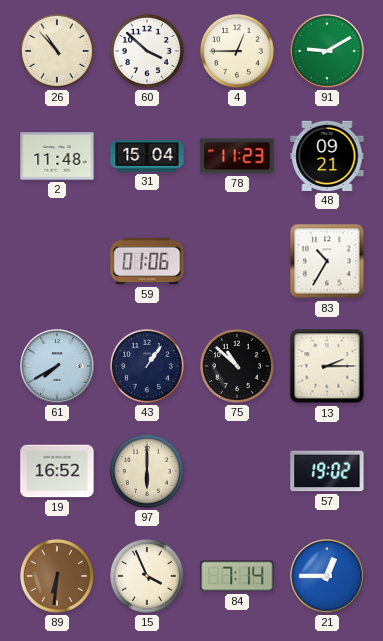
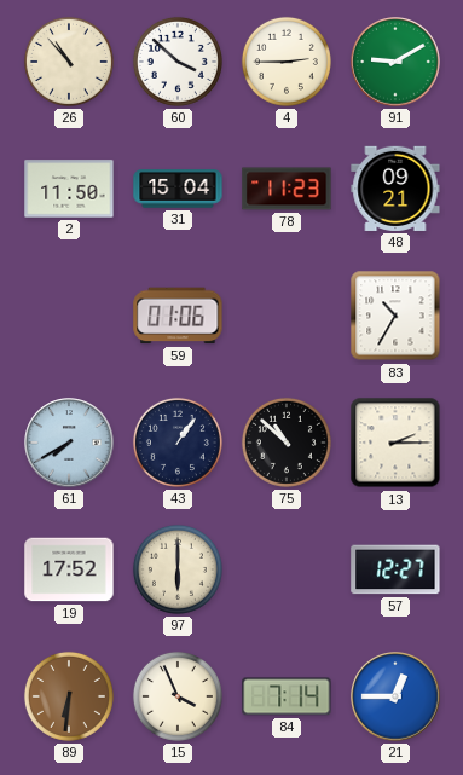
4: 12:45 -> 2:45 (287, 62)
2: 11:48 -> 11:50 (69, 189)
19: 16:52 -> 17:52 (69, 569)
57: 19:02 -> 12:27 (395, 569)
